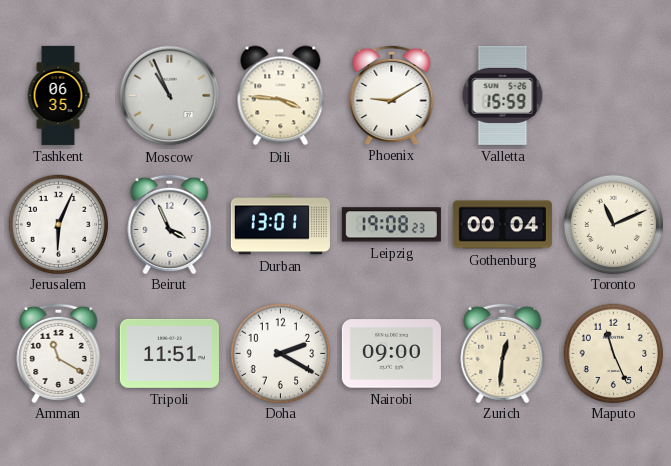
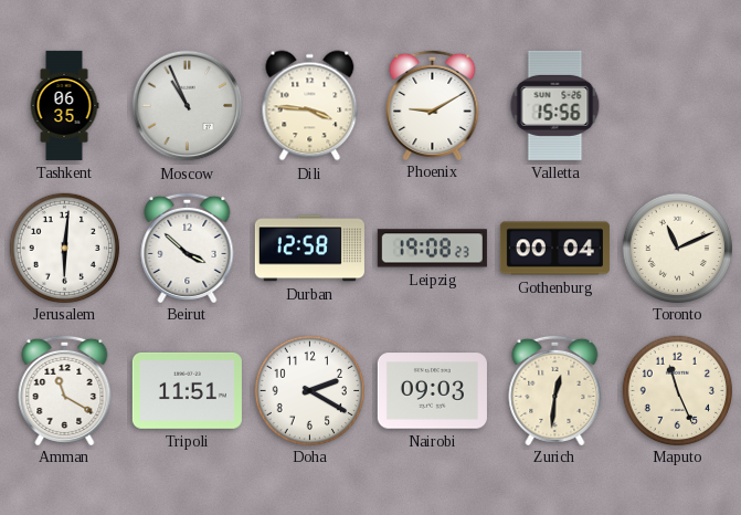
Valletta: 15:59 -> 15:56 (555, 105)
Jerusalem: 6:04 -> 6:01 (64, 248)
Beirut: 3:56 -> 3:52 (188, 246)
Durban: 13:01 -> 12:58 (309, 249)
Nairobi: 09:00 -> 09:03 (432, 391)
